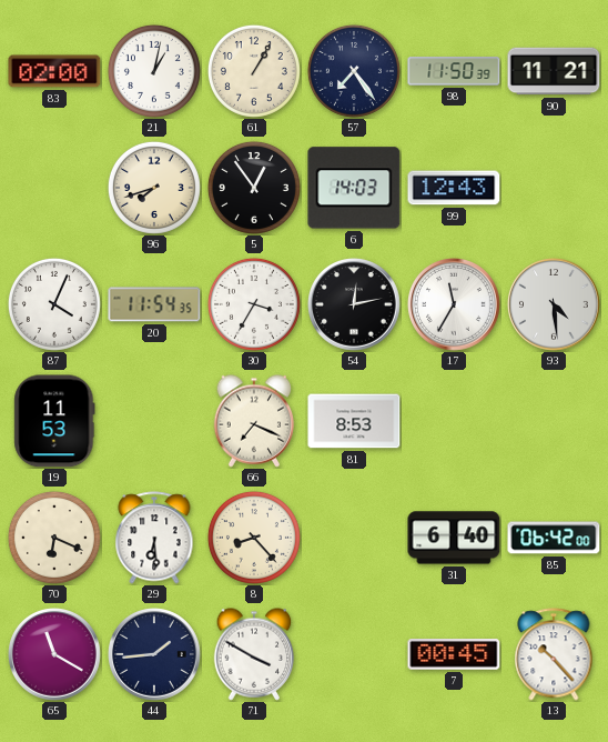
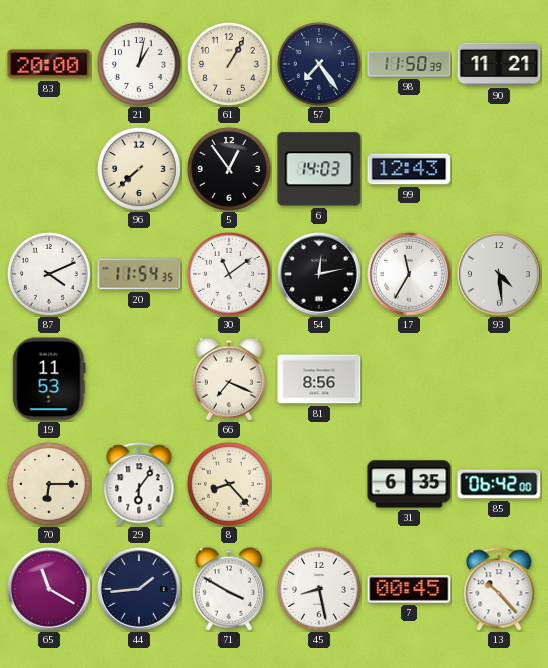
83: 02:00 -> 20:00 (49, 64)
96: 7:42 -> 7:38 (139, 169)
87: 4:04 -> 4:11 (49, 274)
30: 3:35 -> 11:09 (229, 274)
81: 8:53 -> 8:56 (319, 379)
70: 6:19 -> 6:15 (49, 484)
29: 6:29 -> 6:06 (139, 484)
31: 6:40 -> 6:35 (409, 484)
45: none -> 8:28 (319, 589)
